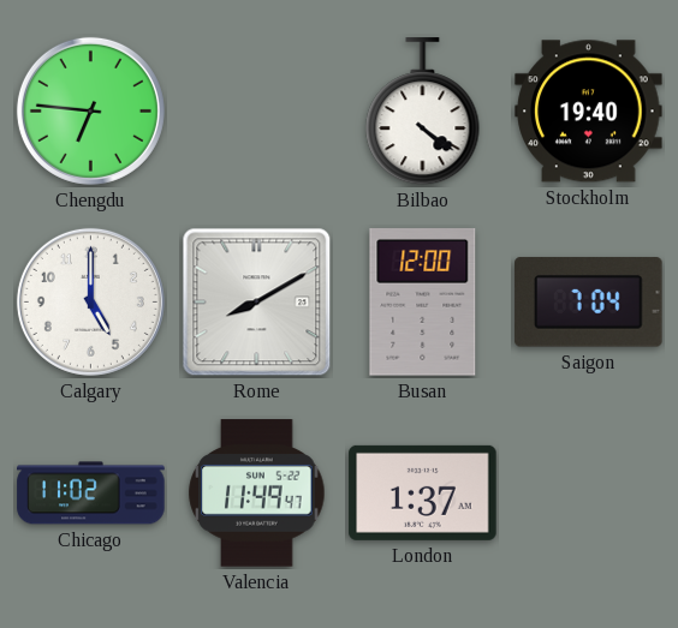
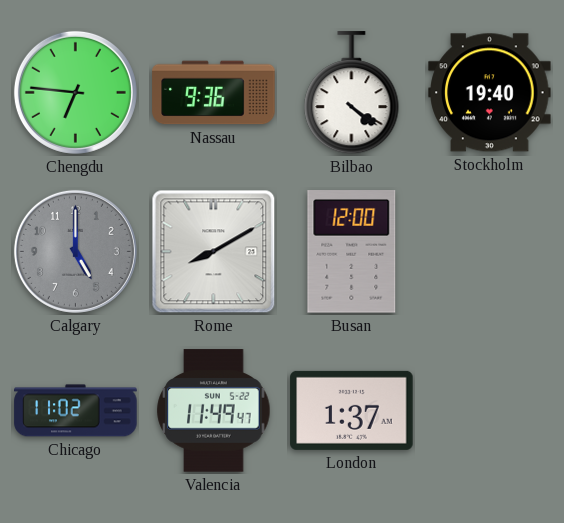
Nassau: none -> 9:36 (214, 93)
Calgary dial: white -> grey (75, 251)
Saigon: 7:04 -> none (589, 303)
